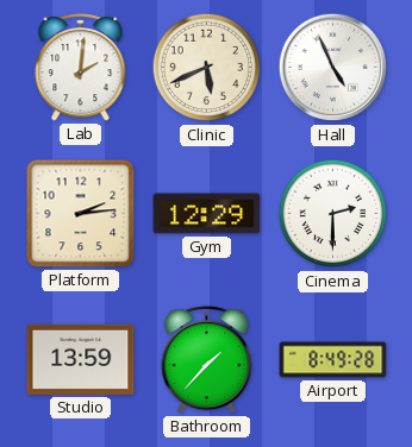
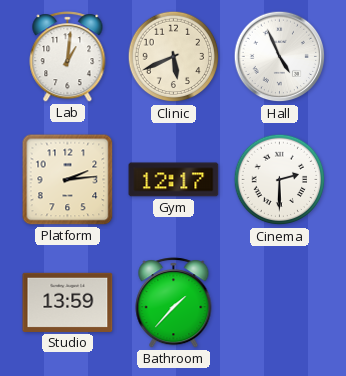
Lab: 2:01 -> 1:01 (68, 57)
Gym: 12:29 -> 12:17 (174, 180)
Airport: 8:49 -> none (333, 360)
